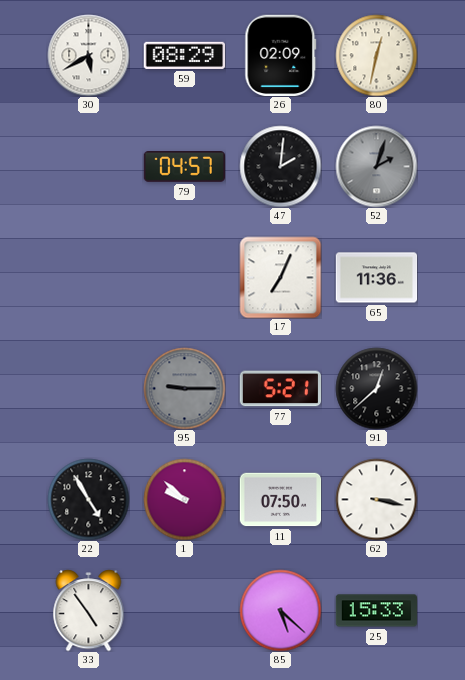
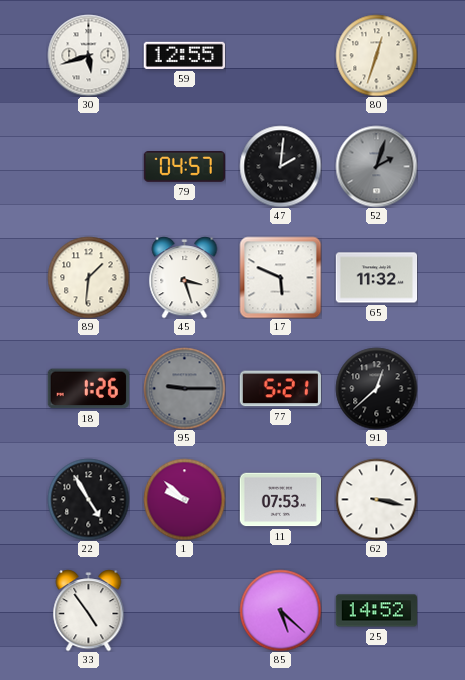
30: 5:40 -> 5:42 (88, 55)
59: 08:29 -> 12:55 (184, 55)
26: 02:09 -> none (281, 55)
80: 12:32 -> 12:33 (376, 55)
89: none -> 1:31 (88, 277)
45: none -> 3:27 (185, 277)
17: 7:04 -> 5:49 (280, 277)
65: 11:36 -> 11:32 (376, 278)
18: none -> 1:26 (88, 389)
11: 07:50 -> 07:53 (280, 500)
25: 15:33 -> 14:52 (376, 611)
